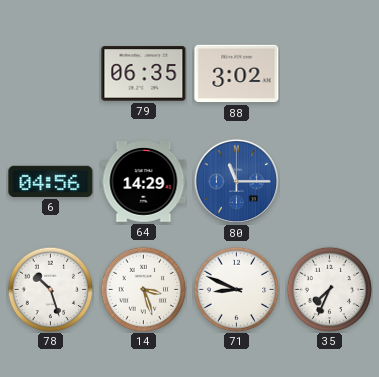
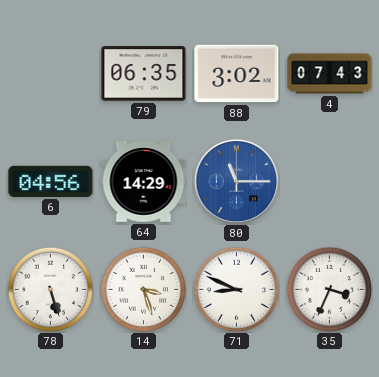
4: none -> 07:43 (330, 74)
78: 10:27 -> 5:27 (50, 289)
35: 7:34 -> 3:34 (329, 289)
